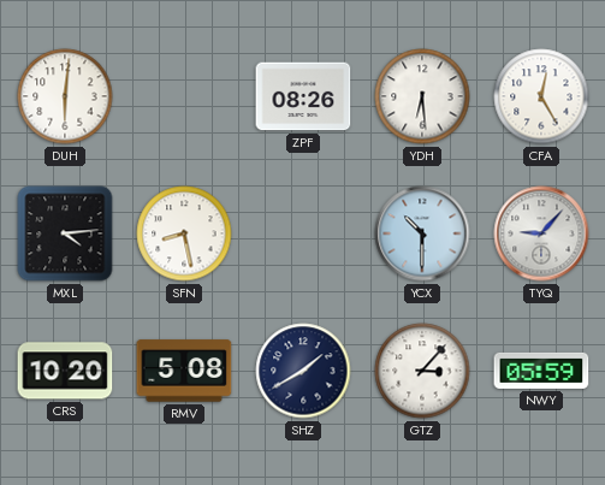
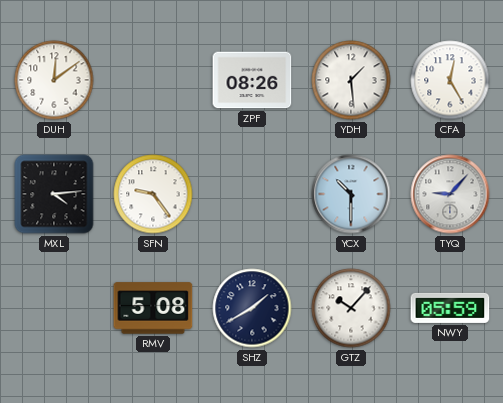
DUH: 6:01 -> 12:09 (54, 80)
YDH: 6:29 -> 1:29 (351, 80)
SFN: 8:28 -> 9:24 (153, 194)
CRS: 10:20 -> none (65, 371)
GTZ: 3:07 -> 10:07 (351, 308)
